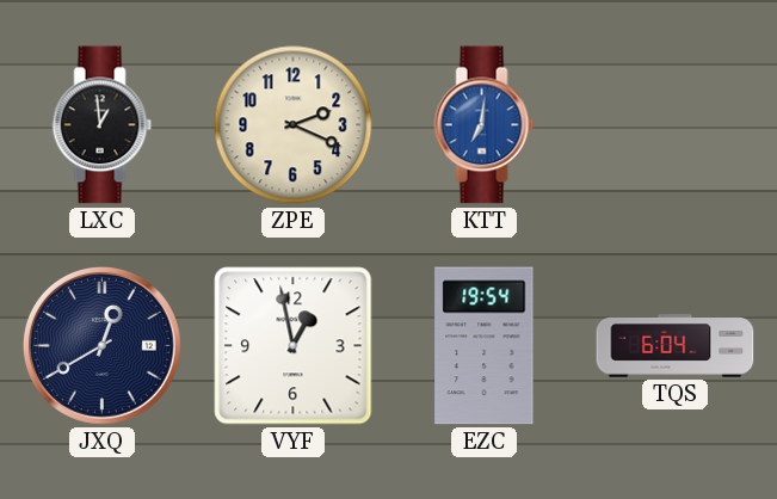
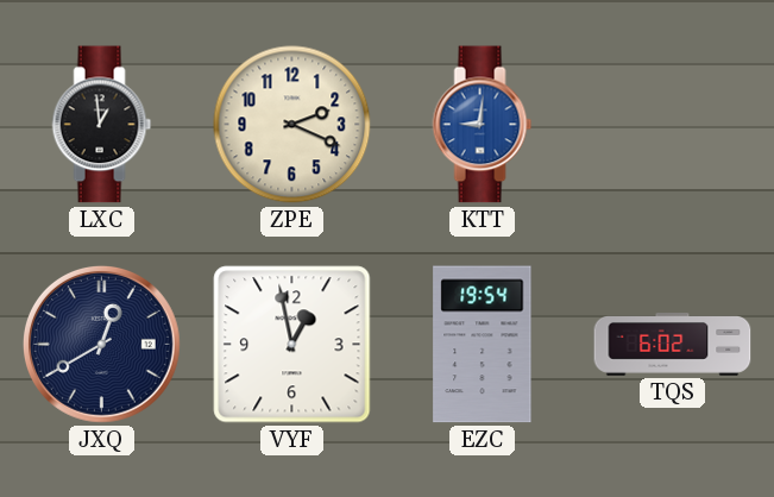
KTT: 7:01 -> 9:01 (483, 125)
TQS: 6:04 -> 6:02 (673, 345)
